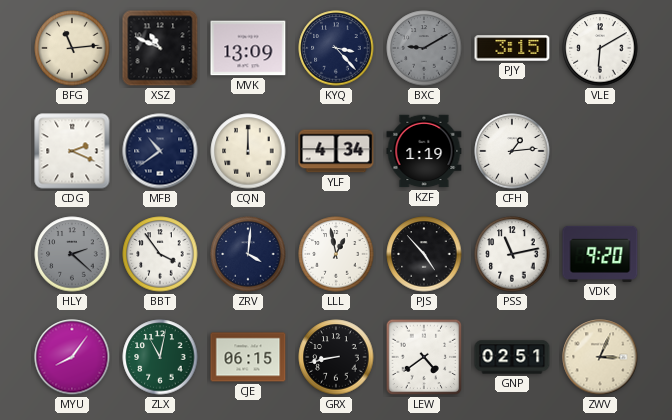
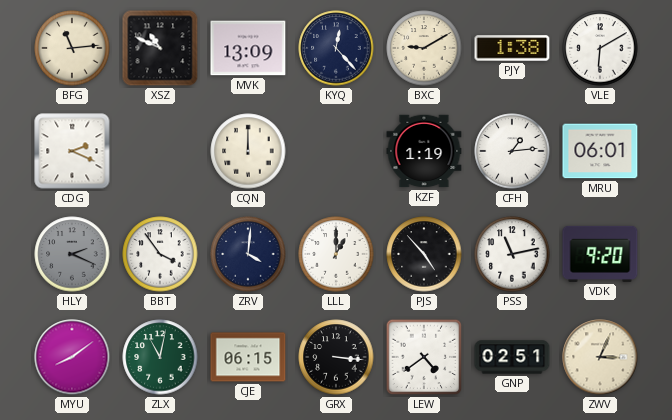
KYQ: 3:23 -> 12:23 (336, 48)
BXC dial: grey -> cream (424, 48)
PJY: 3:15 -> 1:38 (512, 48)
MFB: 10:39 -> none (160, 151)
YLF: 4:34 -> none (336, 151)
MRU: none -> 06:01 (600, 151)
HLY: 2:22 -> 2:19 (72, 254)
LLL: 12:58 -> 1:00 (336, 254)
MYU: 8:06 -> 8:09 (72, 357)
GRX: 8:43 -> 3:16 (336, 357)
